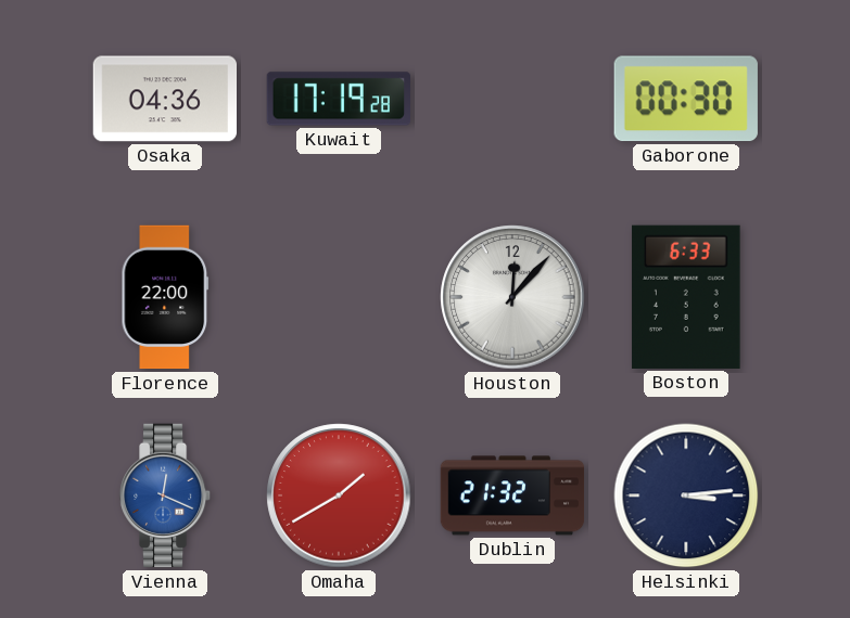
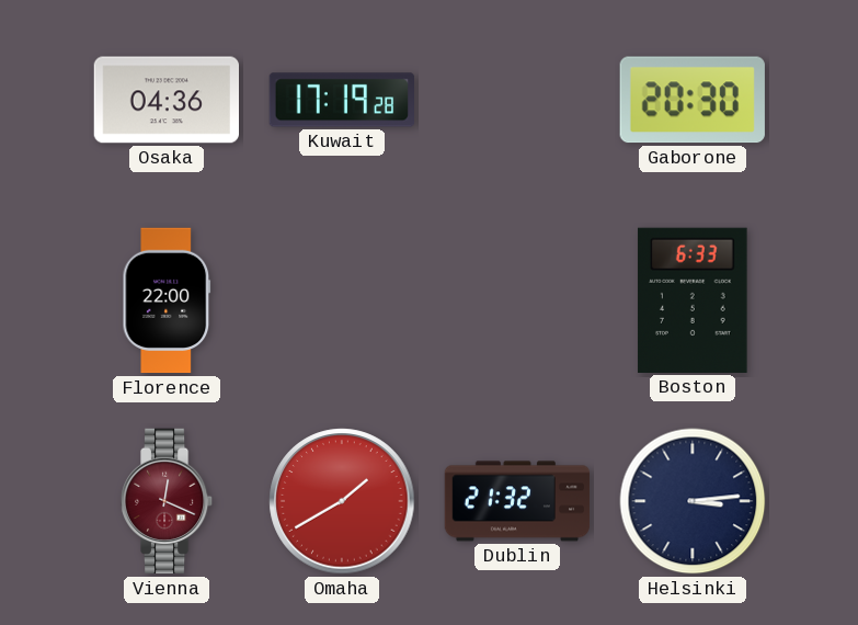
Gaborone: 00:30 -> 20:30 (693, 100)
Houston: 12:07 -> none (512, 297)
Vienna dial: blue -> burgundy (167, 501)
